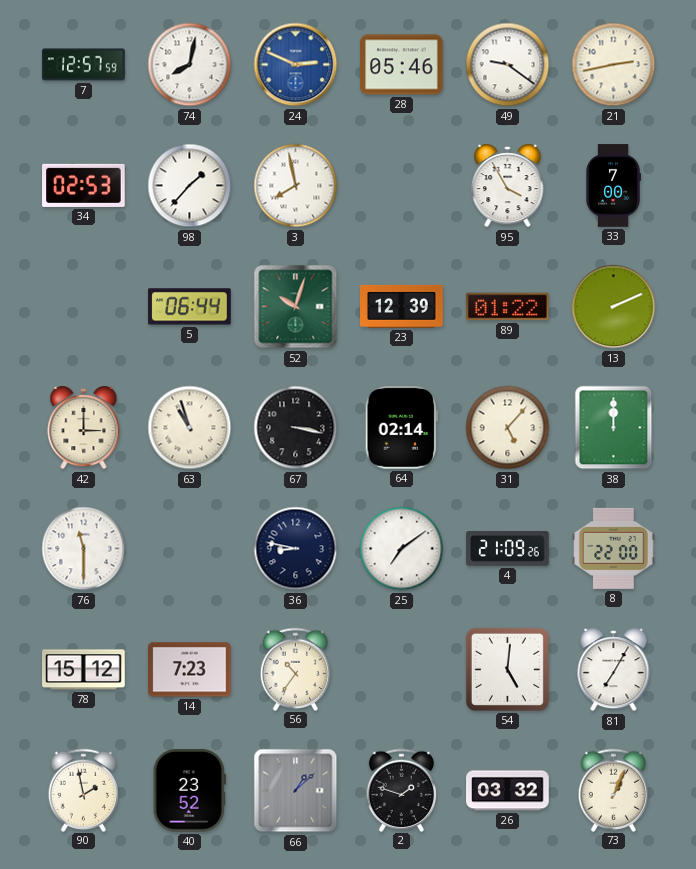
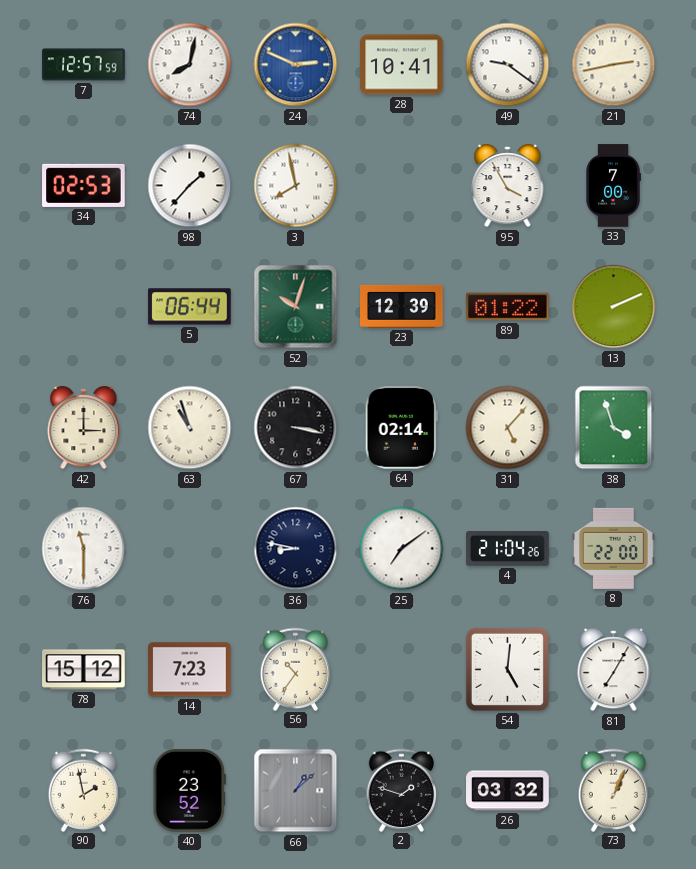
28: 05:46 -> 10:41 (402, 65)
38: 12:00 -> 3:57 (614, 428)
4: 21:09 -> 21:04 (508, 549)
